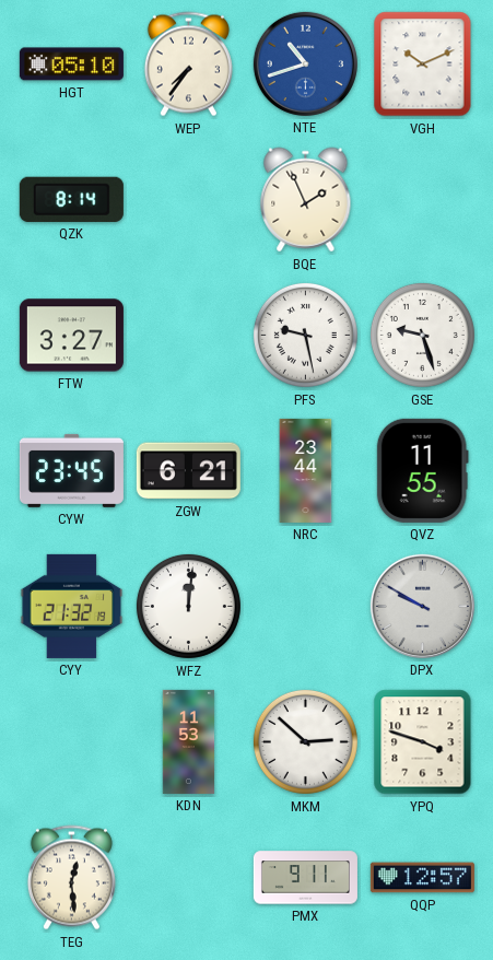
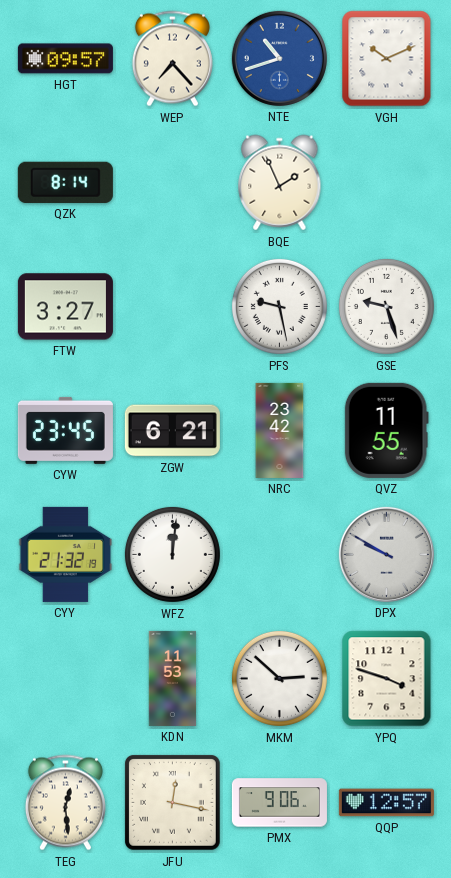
HGT: 05:10 -> 09:57 (65, 59)
WEP: 7:36 -> 7:23 (172, 59)
NRC: 23:44 -> 23:42 (280, 430)
JFU: none -> 12:17 (173, 803)
PMX: 9:11 -> 9:06 (279, 803)
